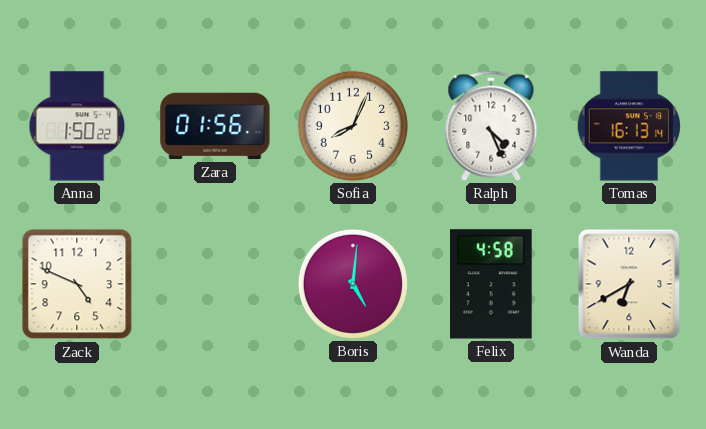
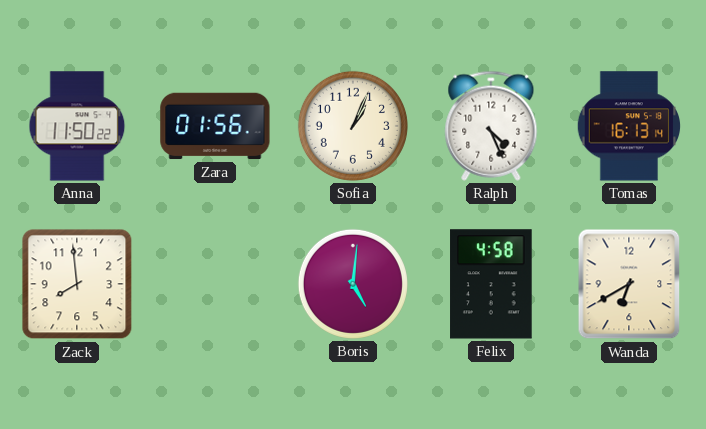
Anna: 1:50 -> 11:50 (77, 126)
Sofia: 8:04 -> 1:04 (353, 126)
Zack: 4:49 -> 7:59 (77, 284)
